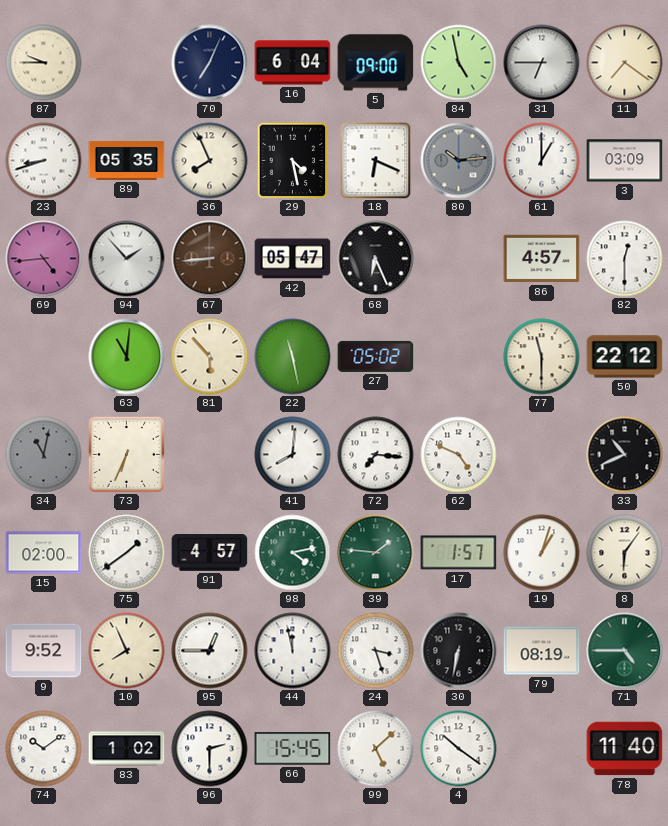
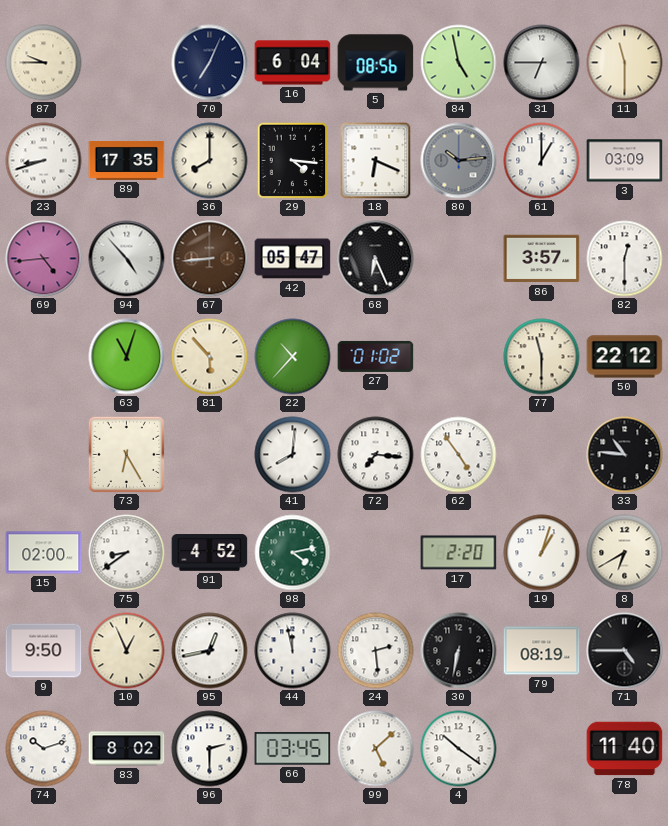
5: 09:00 -> 08:56 (376, 63)
11: 7:21 -> 11:30 (625, 63)
89: 05:35 -> 17:35 (127, 161)
36: 7:56 -> 8:00 (210, 161)
29: 4:28 -> 4:16 (293, 160)
94: 1:53 -> 4:53 (127, 259)
86: 4:57 -> 3:57 (542, 259)
63: 11:01 -> 11:03 (127, 357)
22: 11:28 -> 10:37 (293, 357)
27: 05:02 -> 01:02 (376, 356)
34: 11:02 -> none (44, 455)
73: 6:34 -> 6:25 (126, 454)
62: 4:49 -> 4:54 (459, 455)
33: 10:41 -> 10:46 (625, 455)
75: 1:39 -> 8:39 (127, 553)
91: 4:57 -> 4:52 (210, 553)
39: 1:46 -> none (376, 553)
17: 1:57 -> 2:20 (459, 553)
8: 6:06 -> 6:40 (625, 553)
9: 9:52 -> 9:50 (44, 651)
10: 7:56 -> 12:56 (127, 651)
95: 12:45 -> 12:43 (210, 651)
24: 3:27 -> 2:29 (376, 651)
71 dial: green -> black (625, 651)
74: 10:09 -> 10:12 (44, 749)
83: 1:02 -> 8:02 (127, 749)
66: 15:45 -> 03:45 (293, 749)
